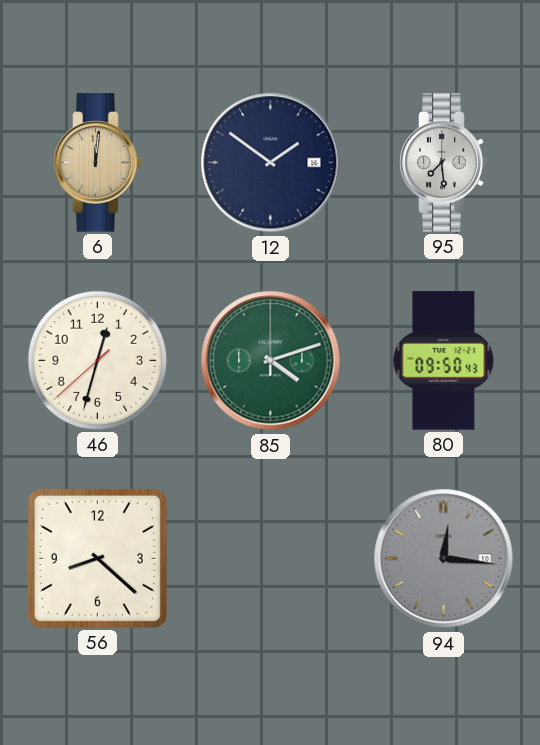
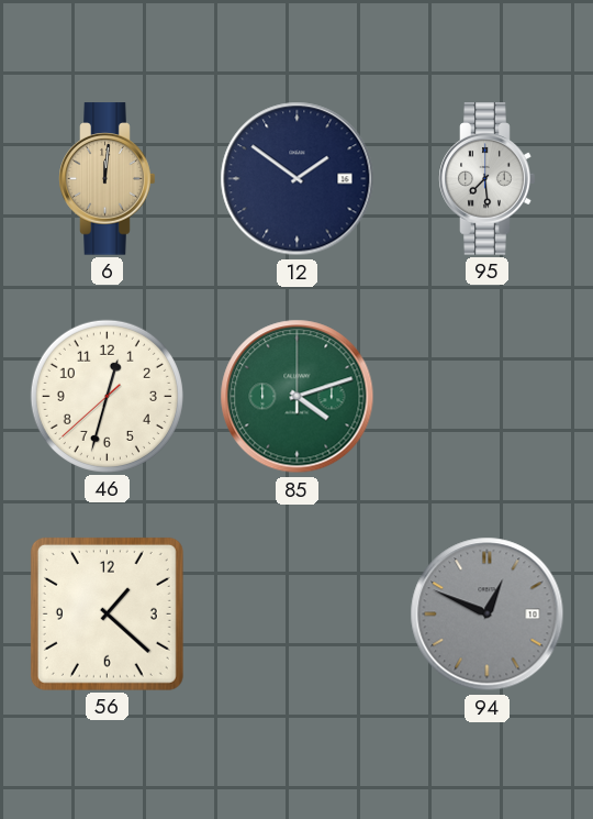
80: 09:50 -> none (444, 361)
56: 8:22 -> 1:22 (107, 613)
94: 12:16 -> 12:49 (488, 615)
